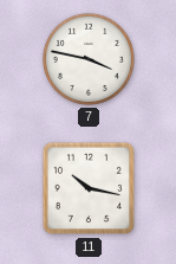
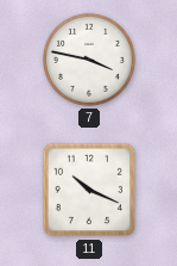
11: 10:17 -> 10:19 (89, 190)
